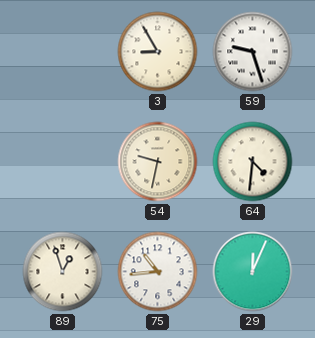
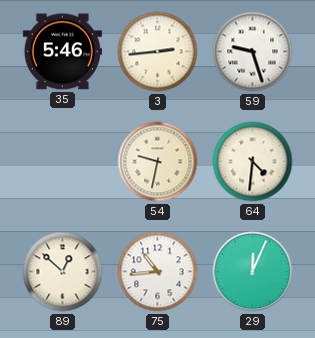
35: none -> 5:46 (62, 52)
3: 8:55 -> 2:44 (158, 52)
89: 12:57 -> 12:52 (63, 272)
